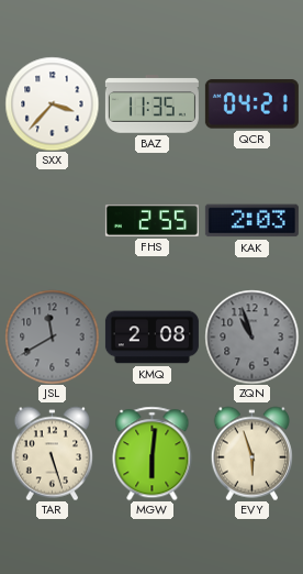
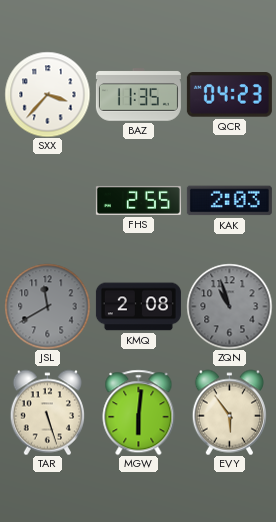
QCR: 04:21 -> 04:23 (229, 95)
EVY: 5:57 -> 5:54 (229, 412)
